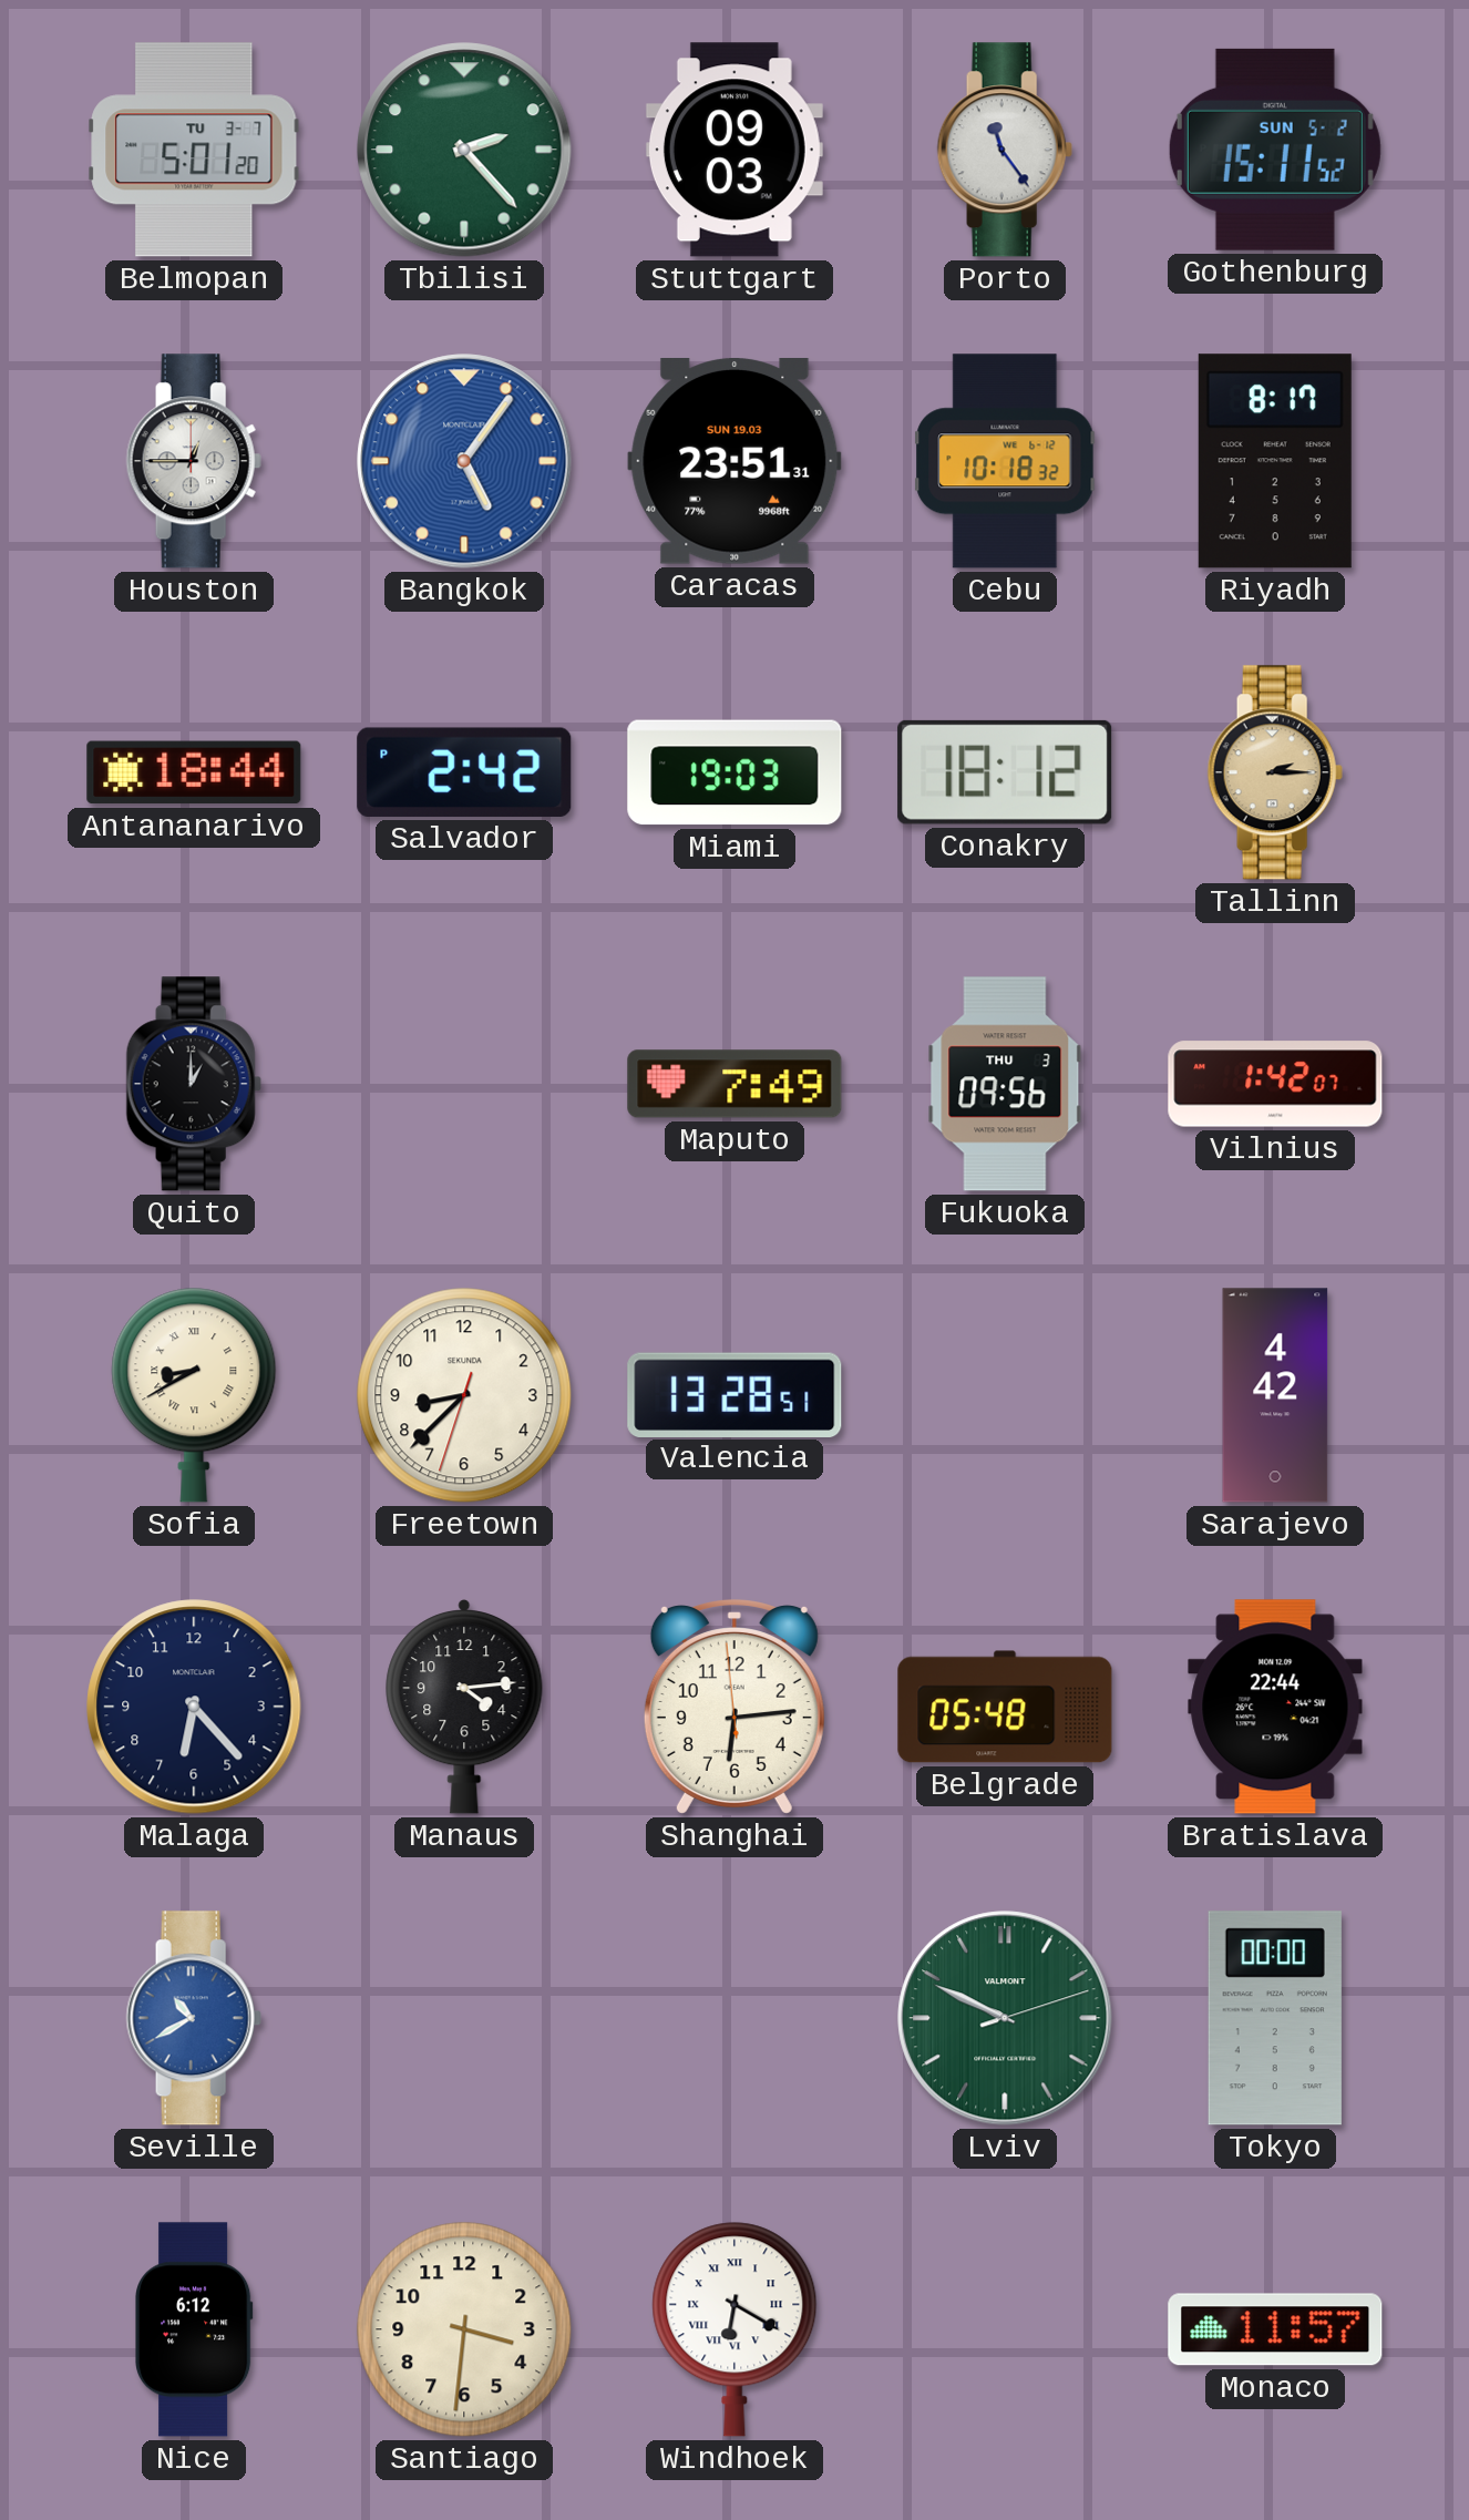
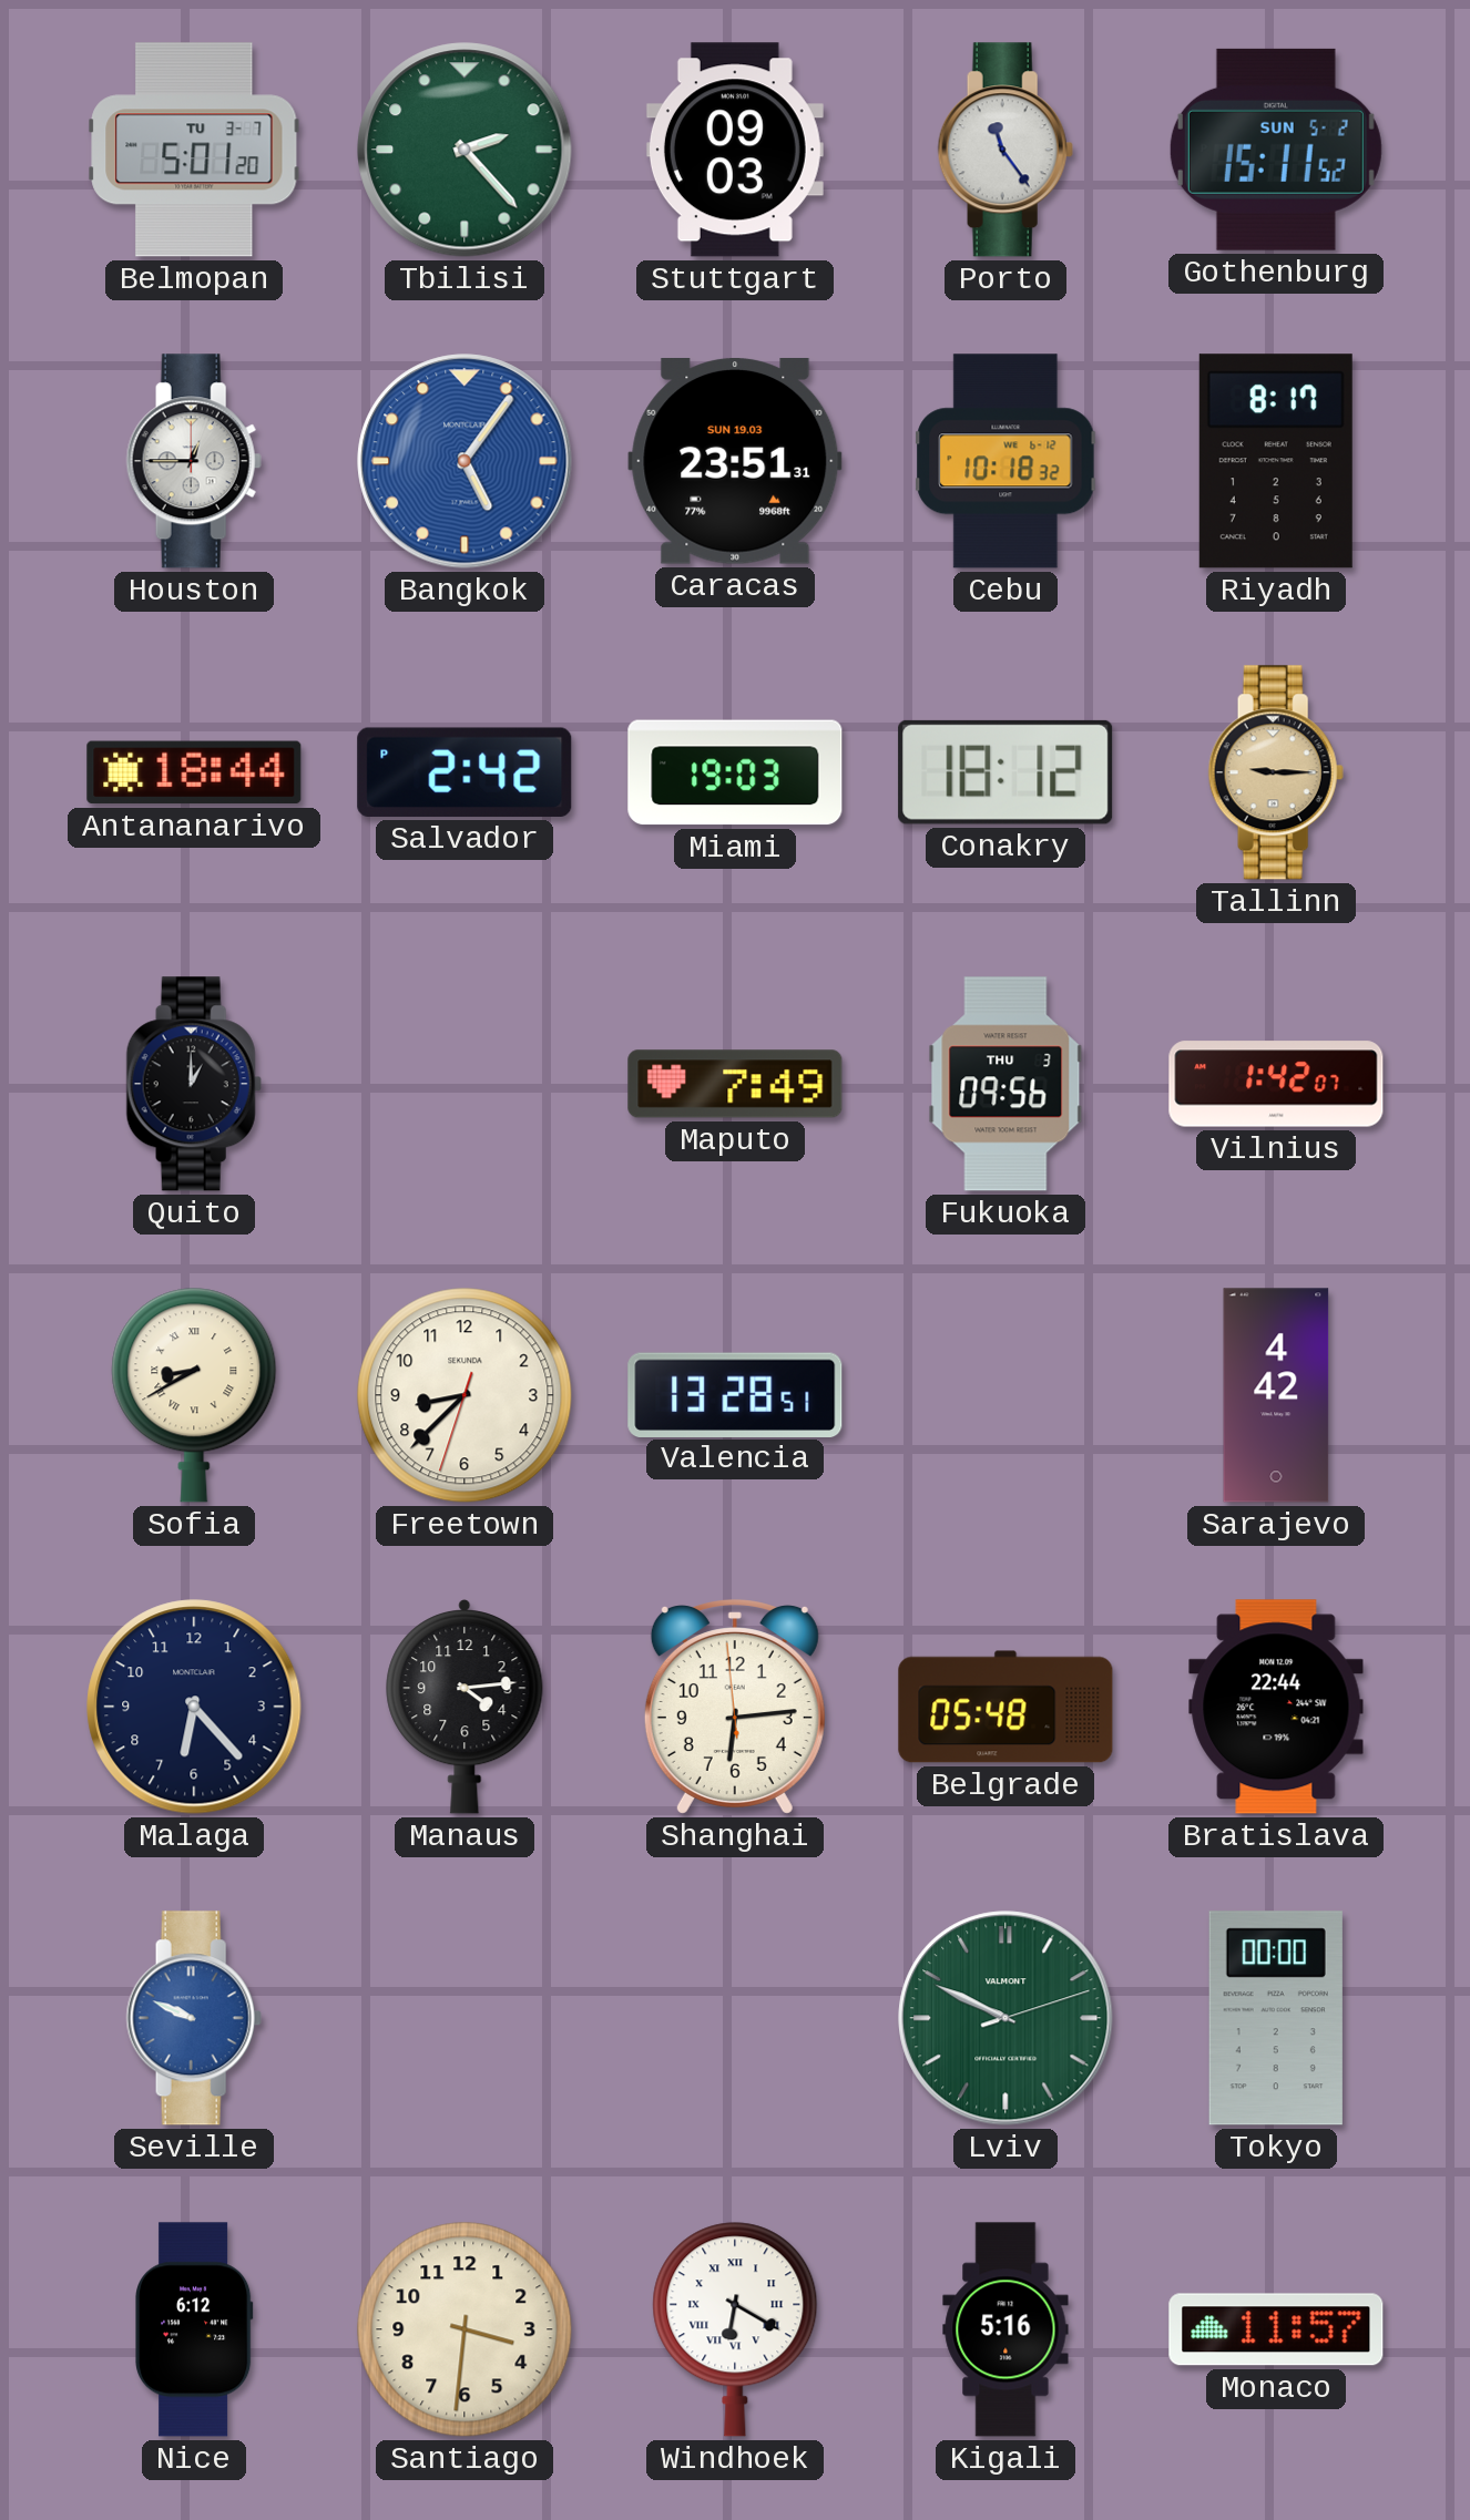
Tallinn: 2:15 -> 9:15 (1276, 772)
Seville: 10:40 -> 9:49 (194, 2018)
Kigali: none -> 5:16 (1005, 2329)
